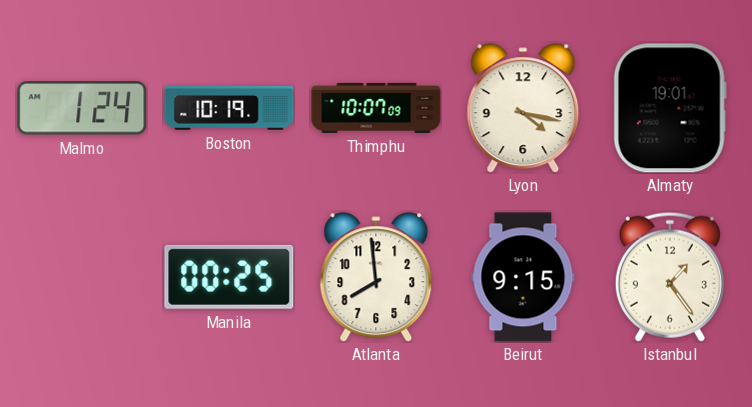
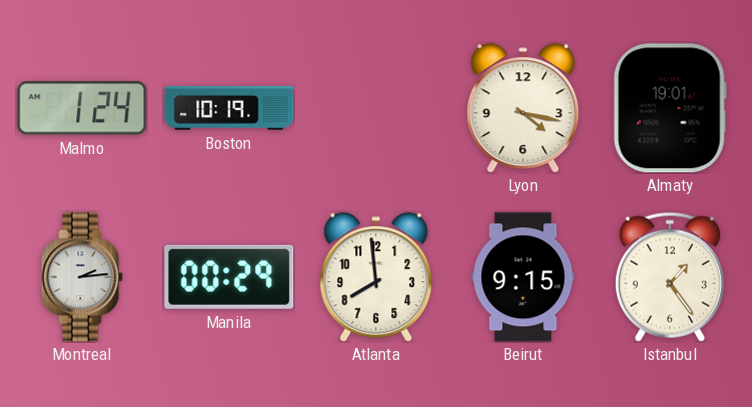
Thimphu: 10:07 -> none (376, 108)
Montreal: none -> 2:14 (82, 277)
Manila: 00:25 -> 00:29 (229, 277)
